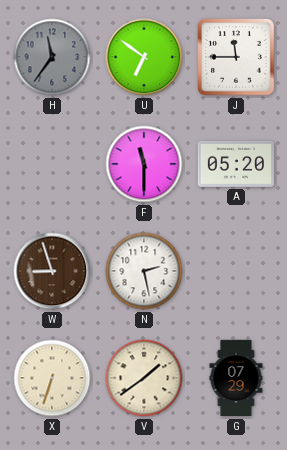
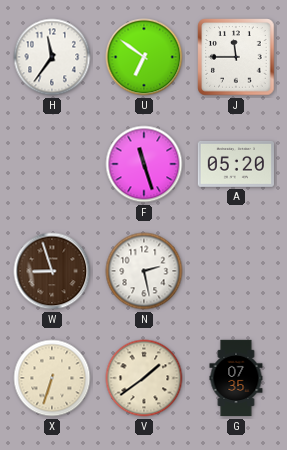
H dial: grey -> white (52, 57)
F: 11:30 -> 11:27 (144, 164)
G: 07:29 -> 07:35 (236, 378)
